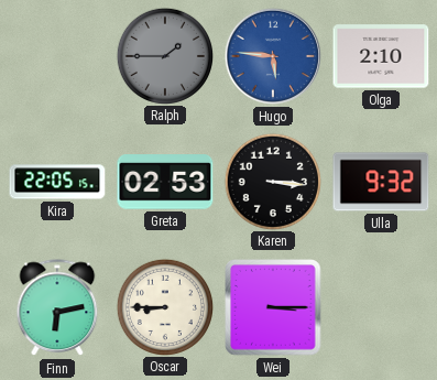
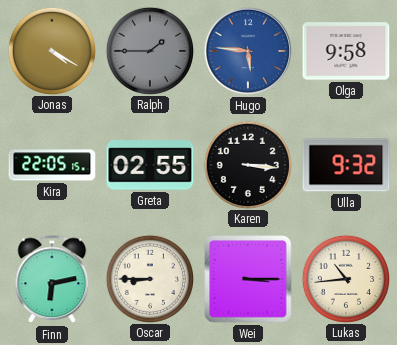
Jonas: none -> 4:20 (51, 50)
Olga: 2:10 -> 9:58 (346, 51)
Greta: 02:53 -> 02:55 (150, 165)
Lukas: none -> 10:44 (345, 278)
